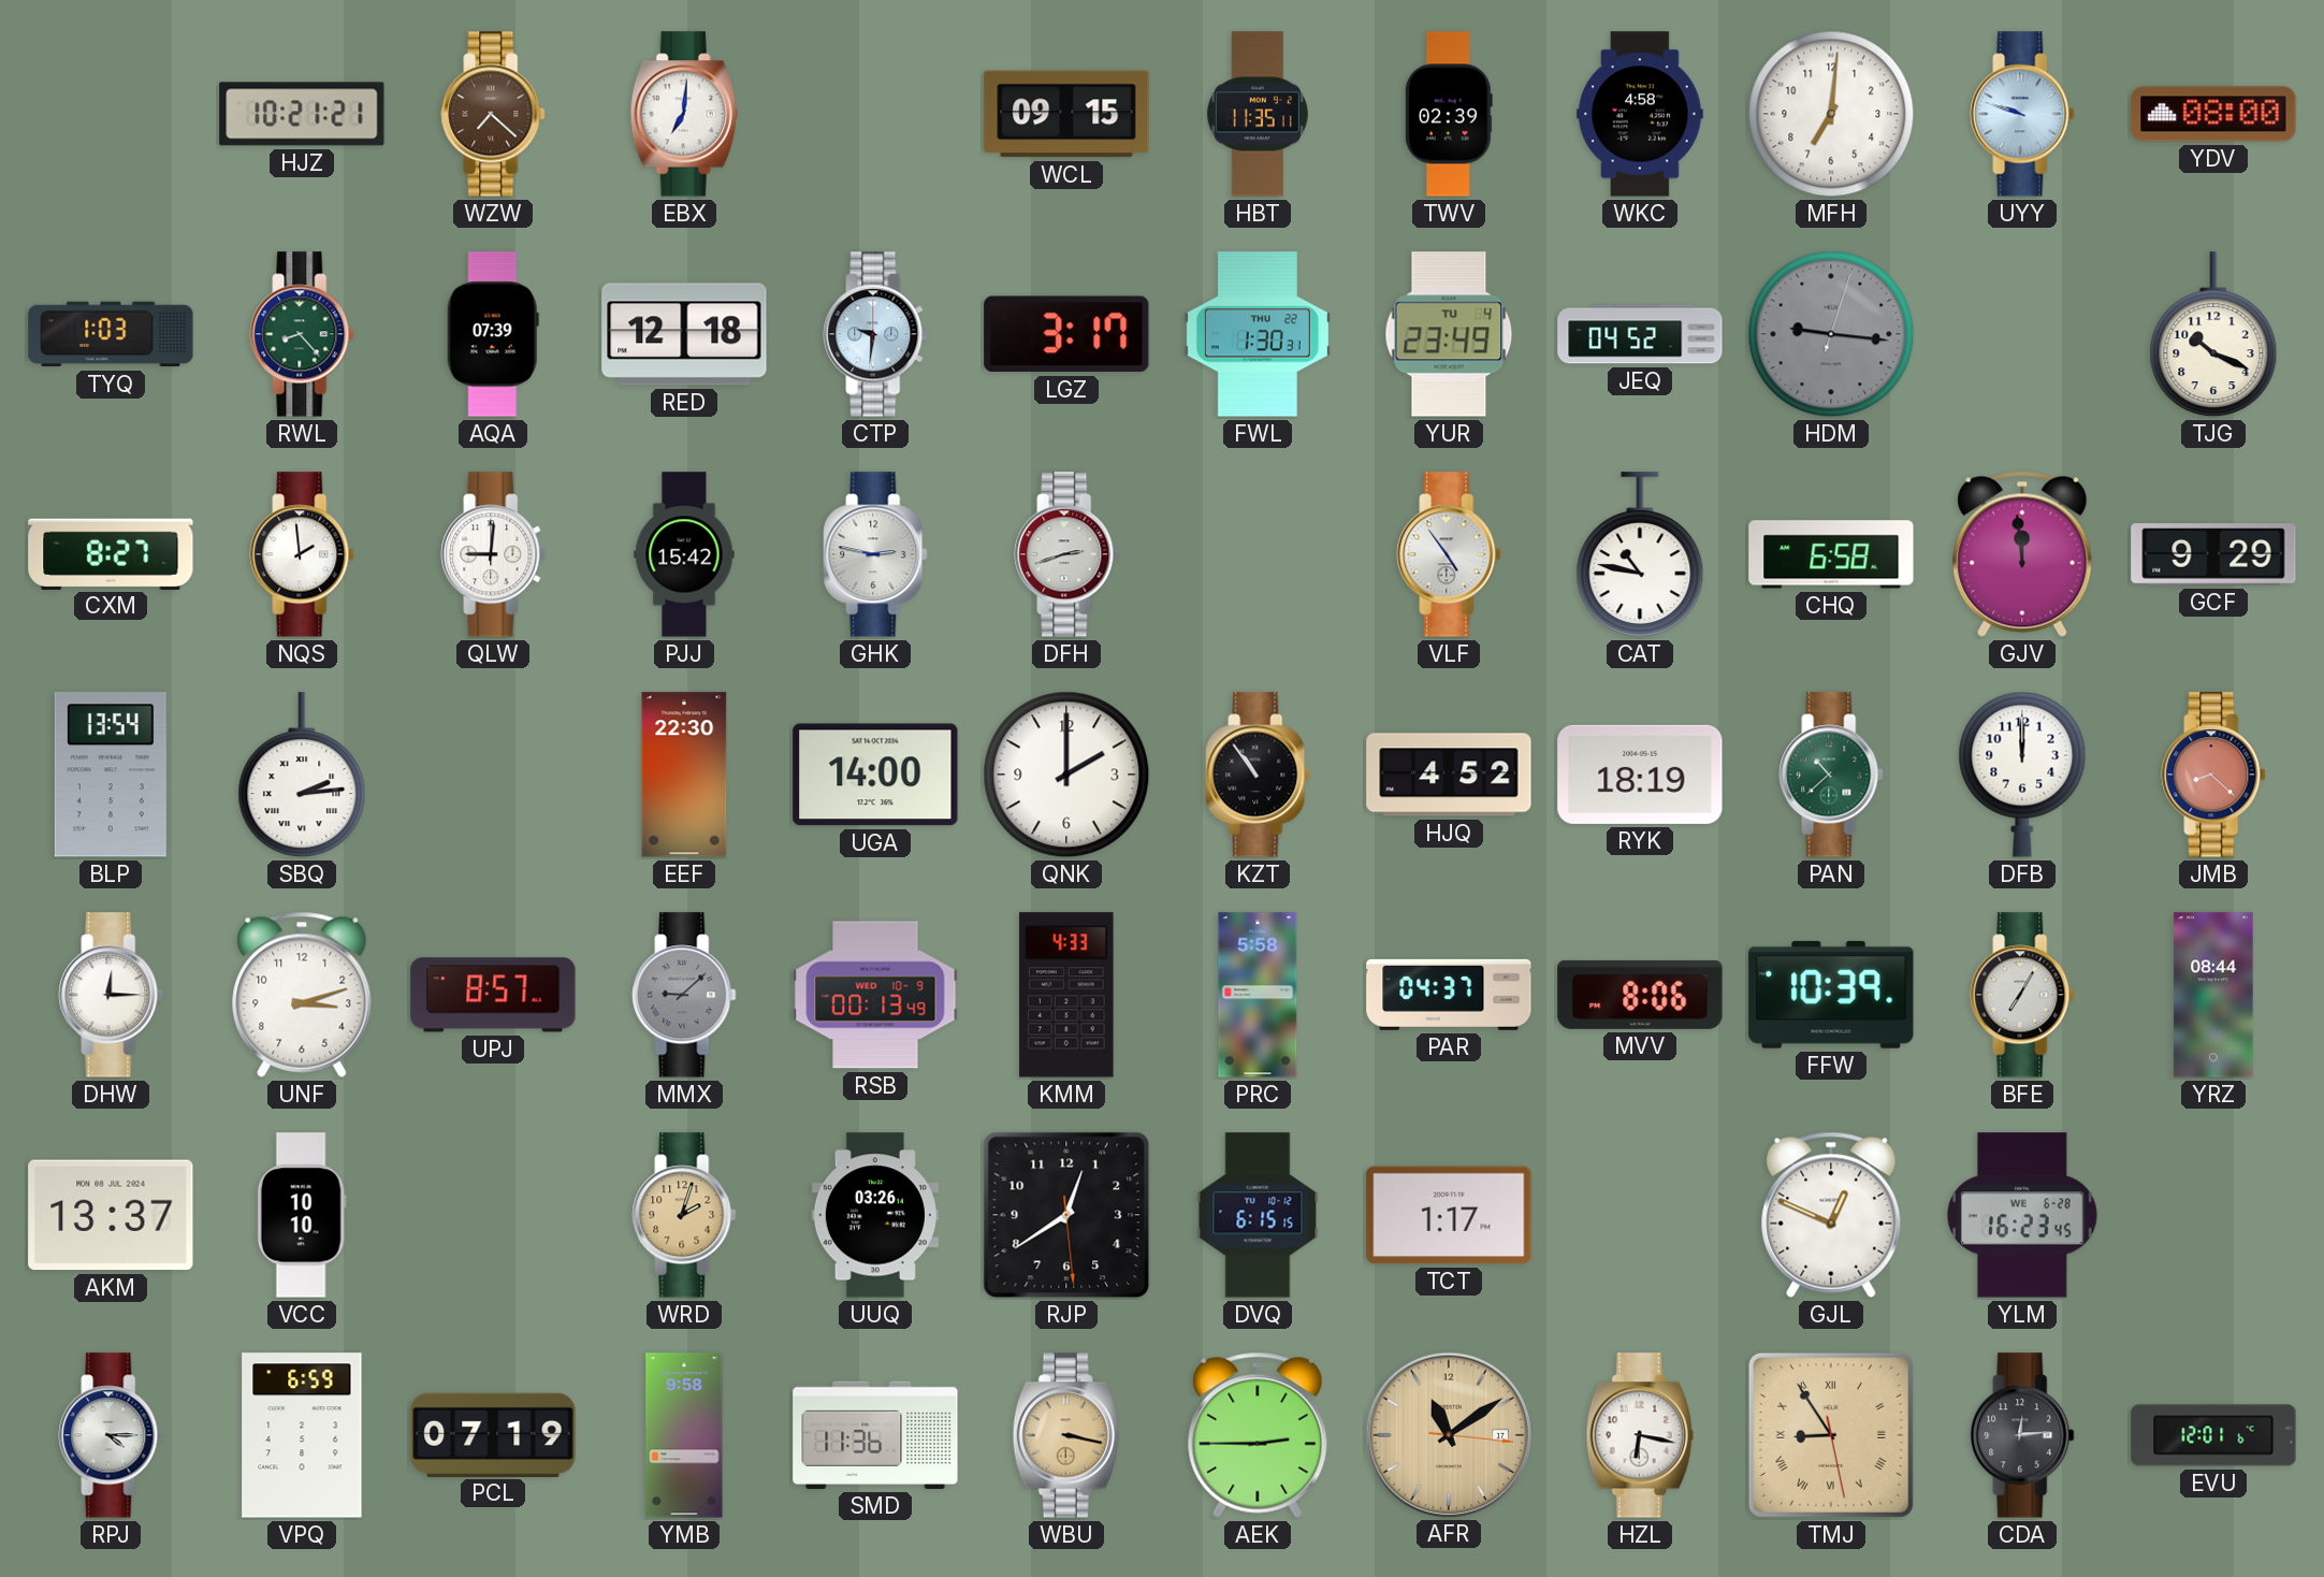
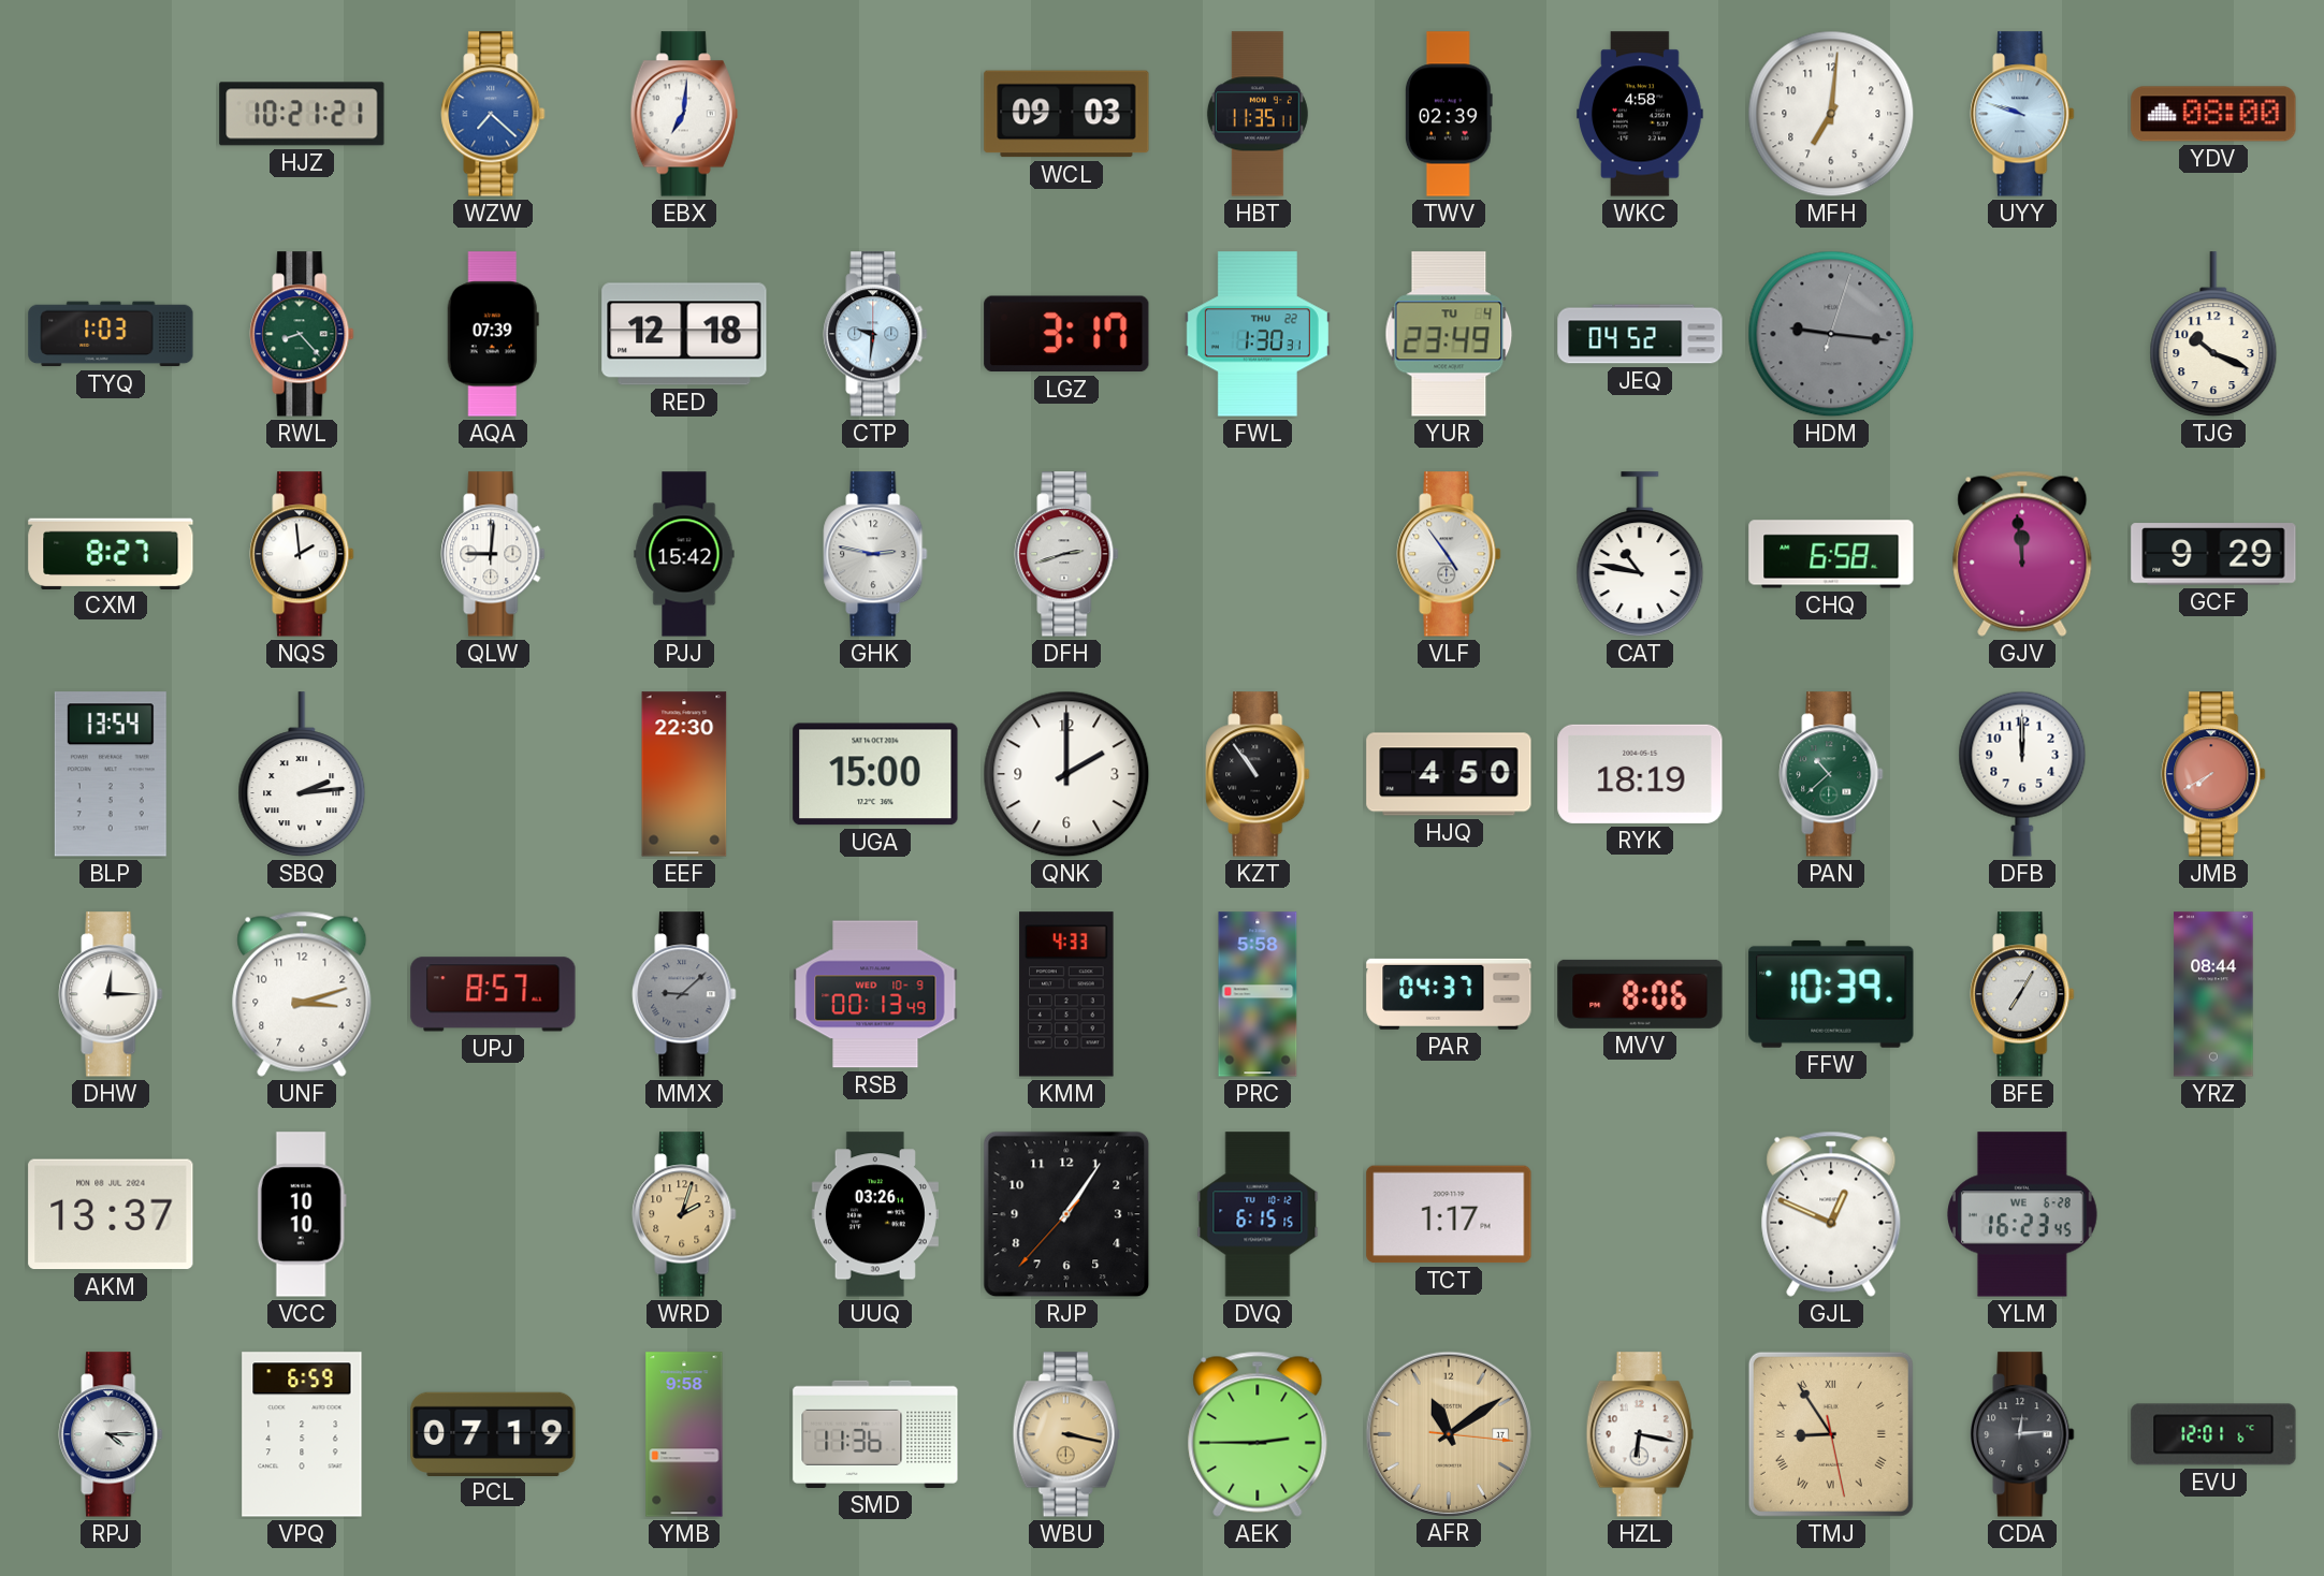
WZW dial: brown -> blue (493, 114)
WCL: 09:15 -> 09:03 (1066, 114)
UGA: 14:00 -> 15:00 (875, 774)
HJQ: 4:52 -> 4:50 (1449, 774)
JMB: 8:22 -> 7:40 (2213, 774)
RJP: 12:39 -> 1:05 (1066, 1214)
